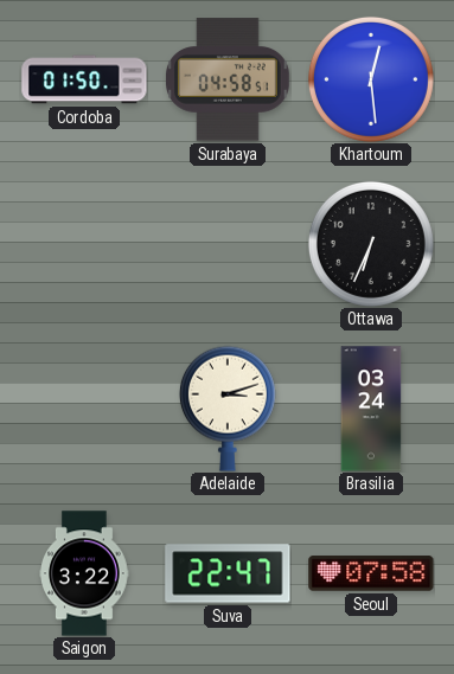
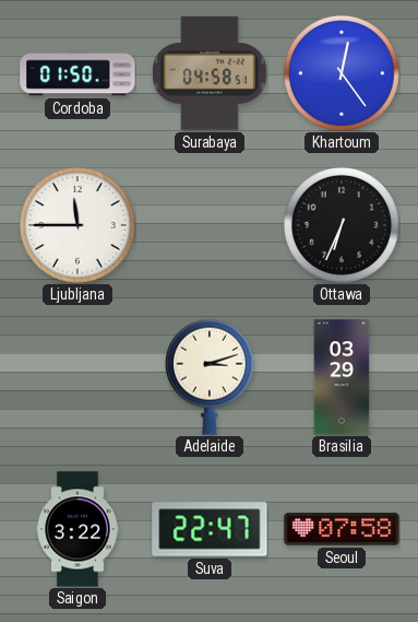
Khartoum: 12:29 -> 12:24 (342, 73)
Ljubljana: none -> 11:45 (77, 225)
Brasilia: 03:24 -> 03:29 (342, 377)
